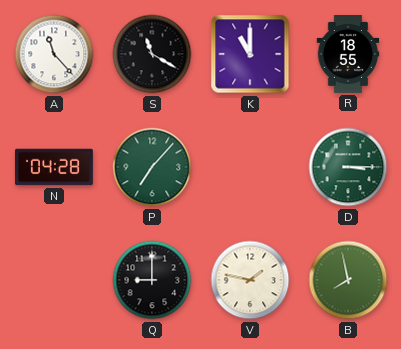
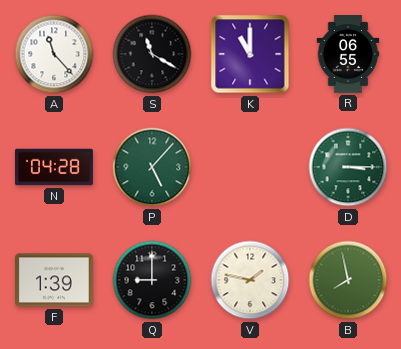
R: 18:55 -> 06:55 (348, 55)
P: 7:07 -> 5:07 (152, 167)
F: none -> 1:39 (55, 280)
